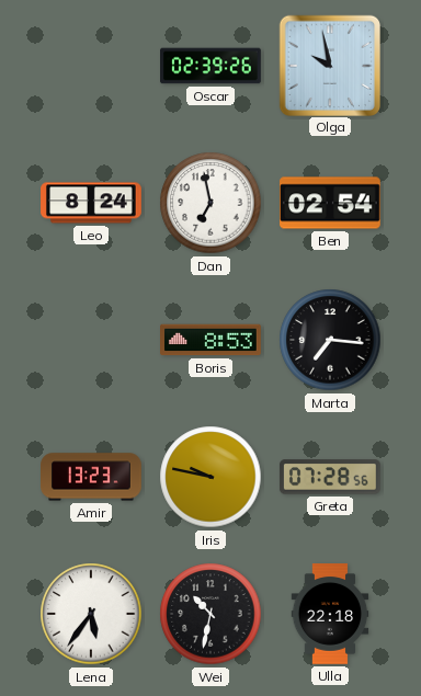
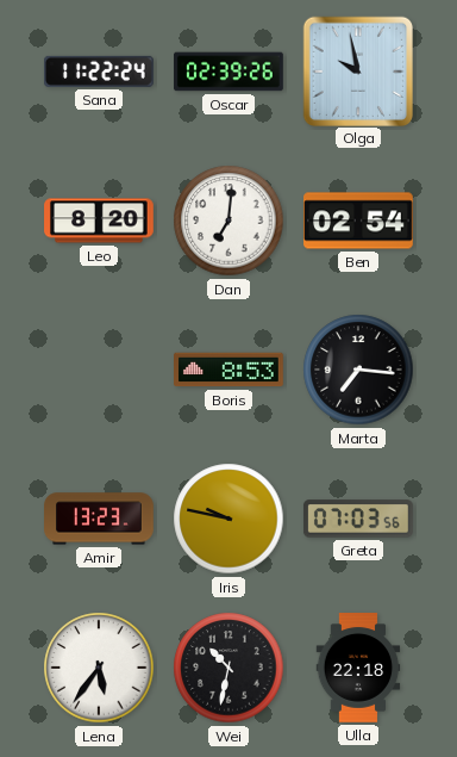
Sana: none -> 11:22 (99, 72)
Leo: 8:24 -> 8:20 (99, 221)
Dan: 6:58 -> 7:01 (228, 221)
Greta: 07:28 -> 07:03 (358, 519)
